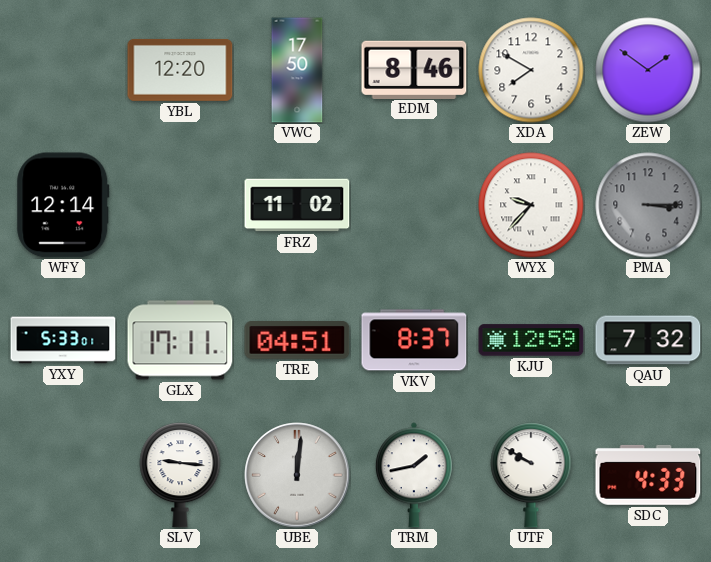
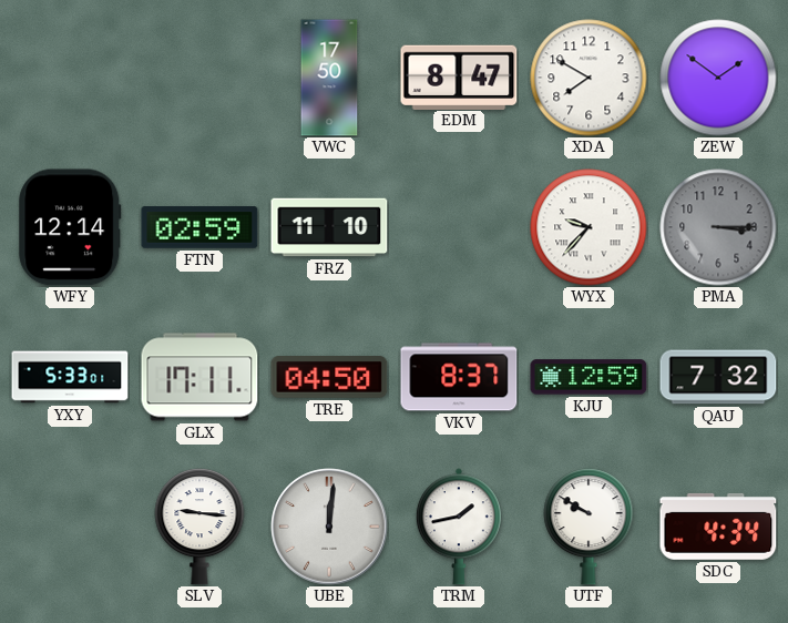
YBL: 12:20 -> none (180, 70)
EDM: 8:46 -> 8:47 (459, 76)
FTN: none -> 02:59 (199, 227)
FRZ: 11:02 -> 11:10 (329, 227)
TRE: 04:51 -> 04:50 (329, 378)
SDC: 4:33 -> 4:34 (718, 527)
